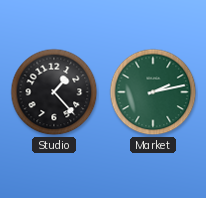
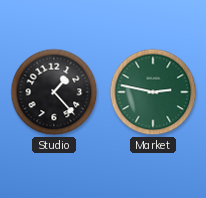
Market: 2:13 -> 2:47 (153, 92)
